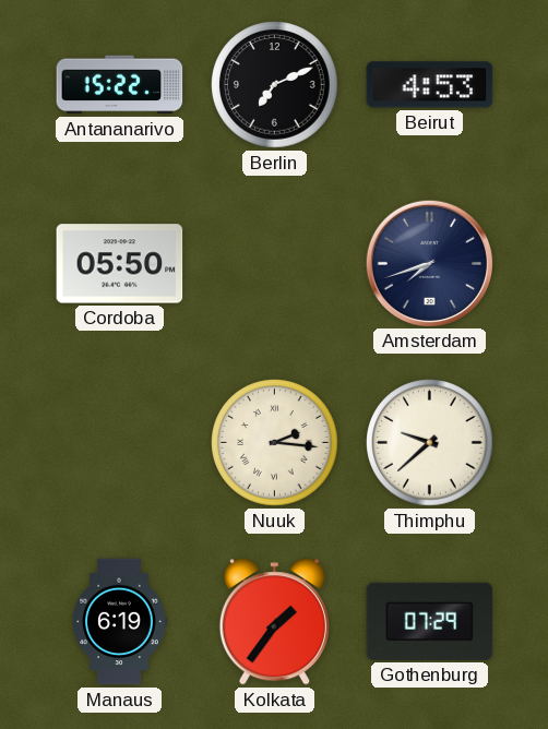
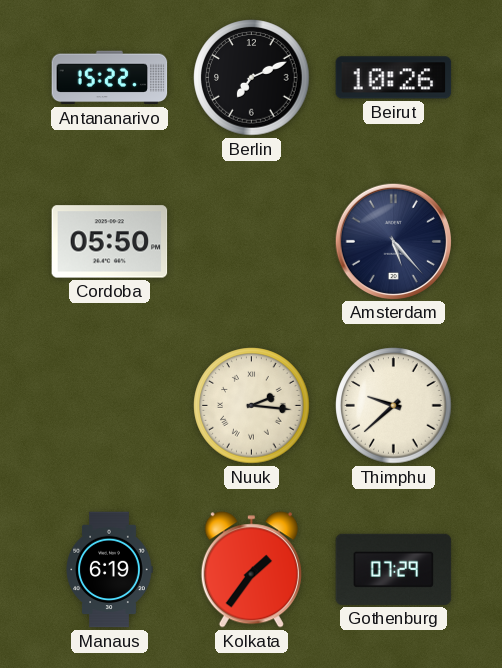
Beirut: 4:53 -> 10:26 (394, 78)
Amsterdam: 7:42 -> 5:23 (393, 241)
